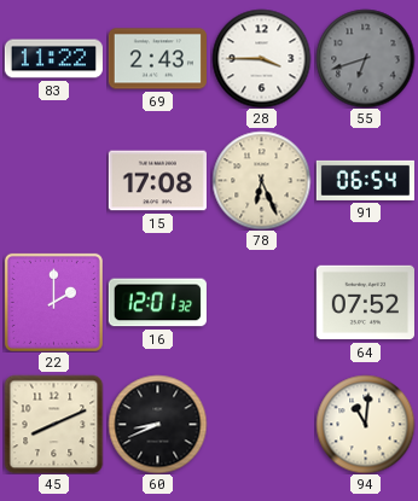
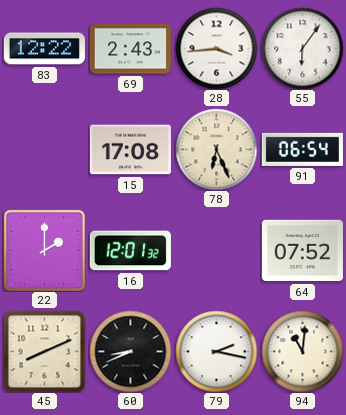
83: 11:22 -> 12:22 (44, 49)
28: 3:45 -> 3:44 (216, 48)
55: 6:42 -> 6:06 (302, 48)
55 dial: grey -> white (302, 48)
79: none -> 2:17 (216, 351)
